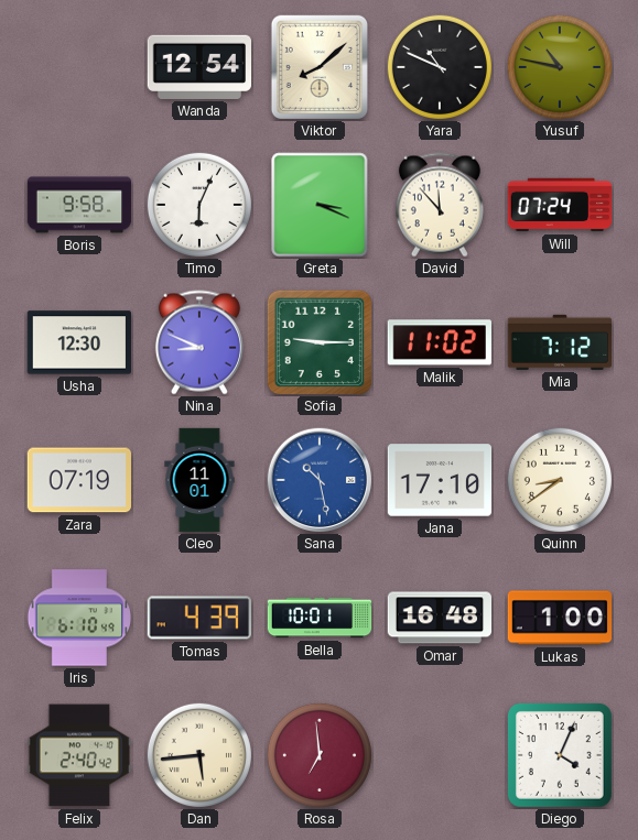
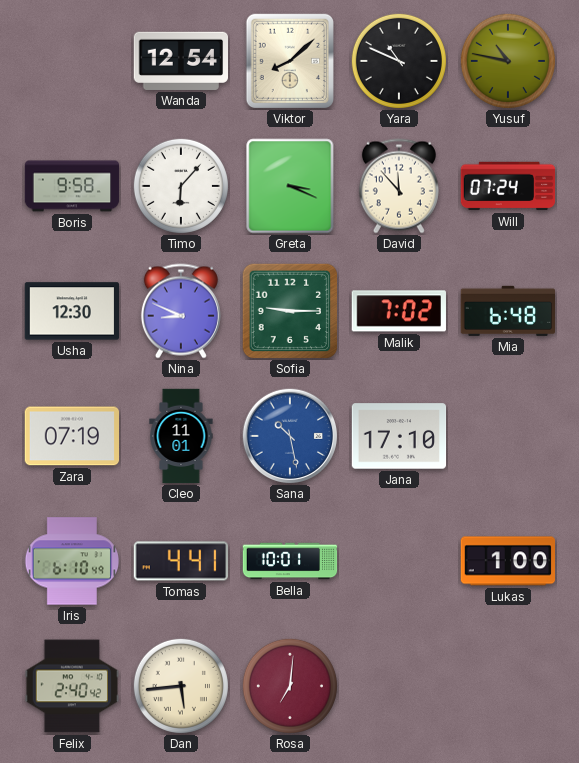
Timo: 6:04 -> 6:07 (181, 186)
Malik: 11:02 -> 7:02 (399, 311)
Mia: 7:12 -> 6:48 (507, 311)
Quinn: 8:39 -> none (560, 480)
Tomas: 4:39 -> 4:41 (180, 561)
Omar: 16:48 -> none (439, 618)
Rosa: 6:59 -> 7:01 (290, 686)
Diego: 4:04 -> none (560, 755)
